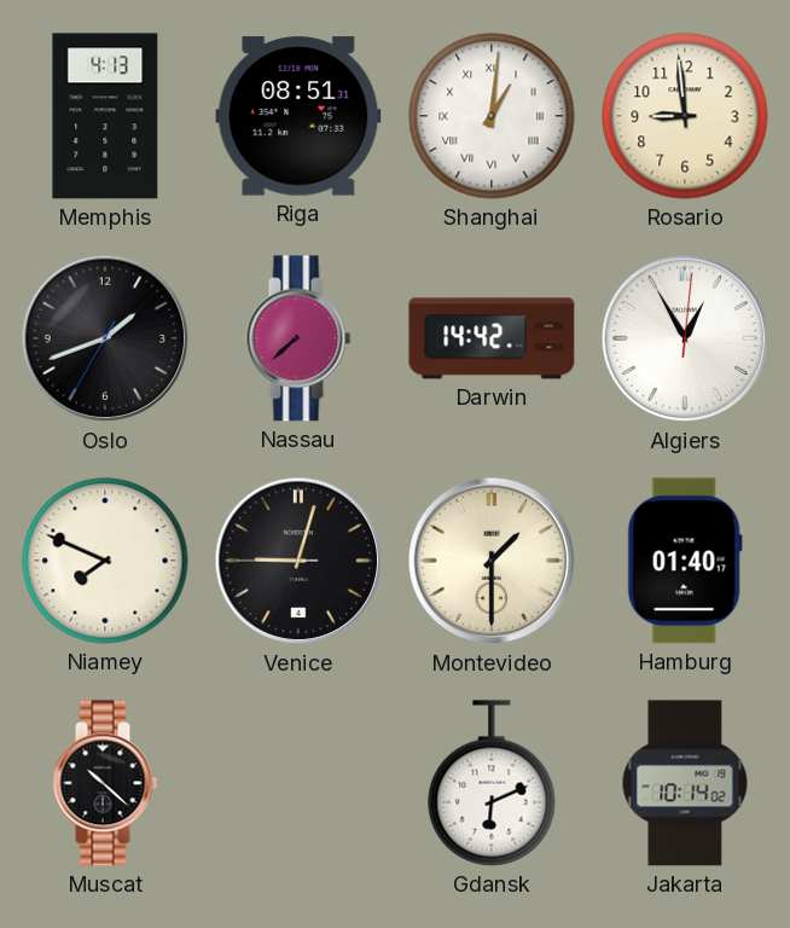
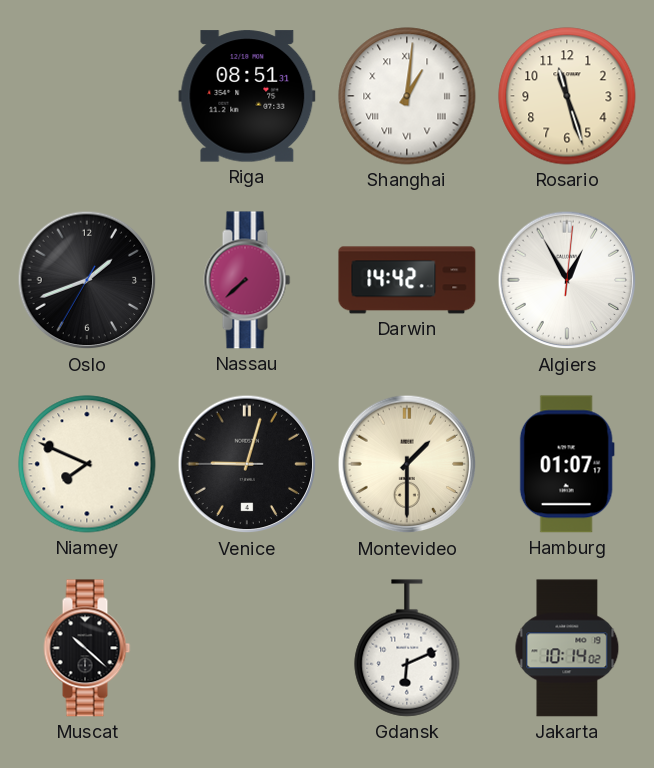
Memphis: 4:13 -> none (105, 116)
Rosario: 8:59 -> 11:27 (567, 96)
Hamburg: 01:40 -> 01:07 (567, 464)
